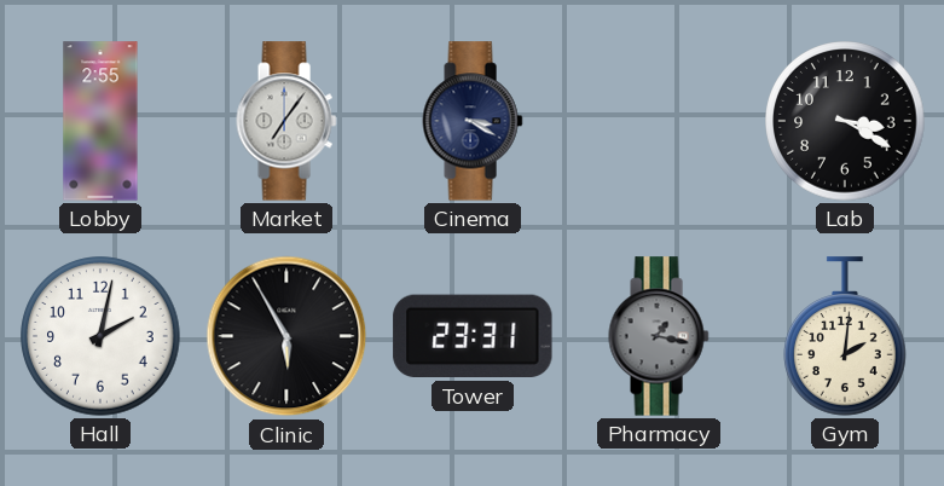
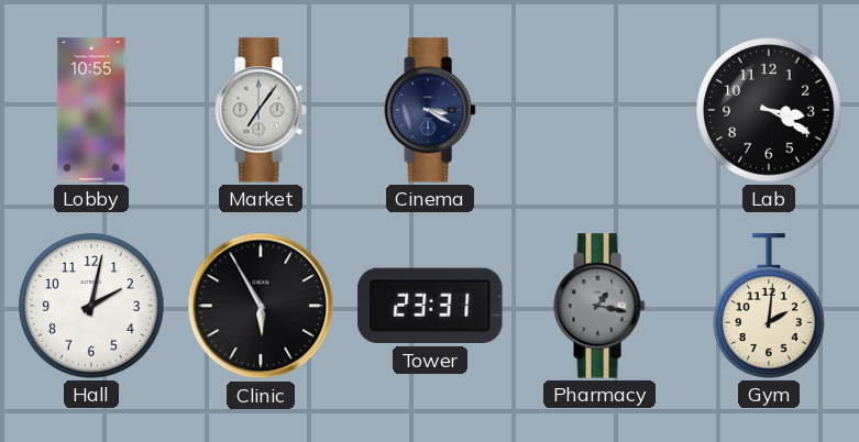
Lobby: 2:55 -> 10:55 (91, 110)
